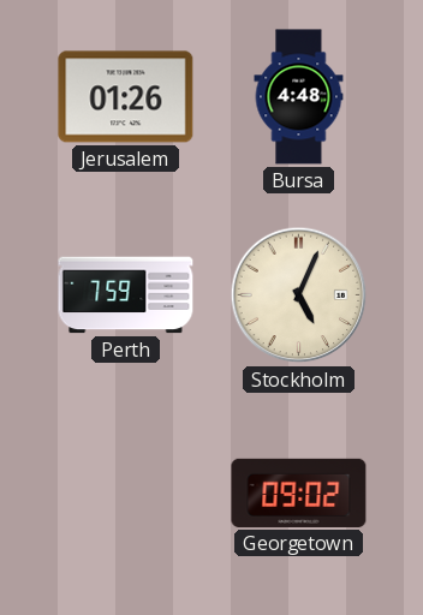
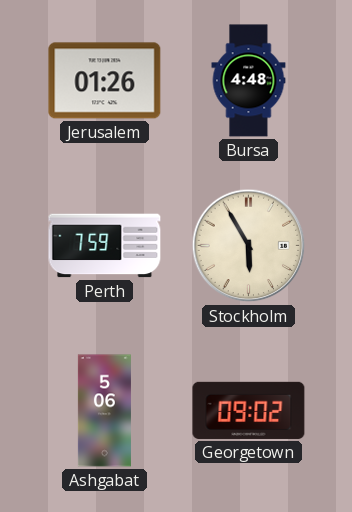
Stockholm: 5:04 -> 5:55 (249, 246)
Ashgabat: none -> 5:06 (104, 411)
